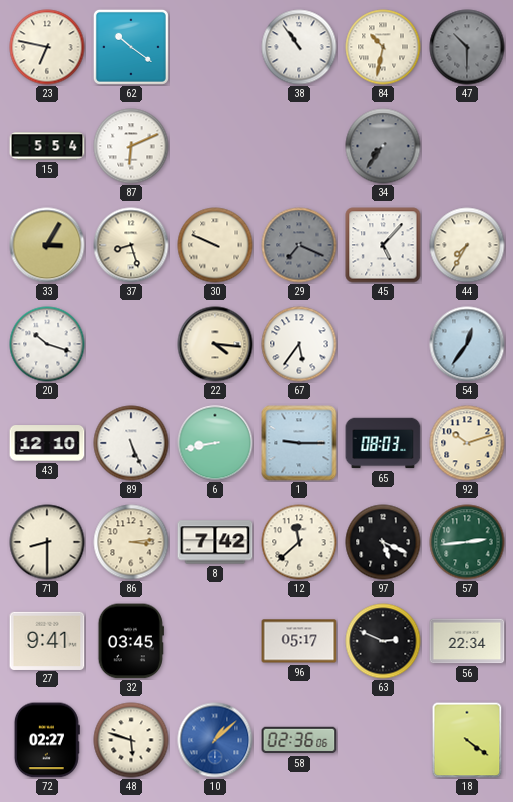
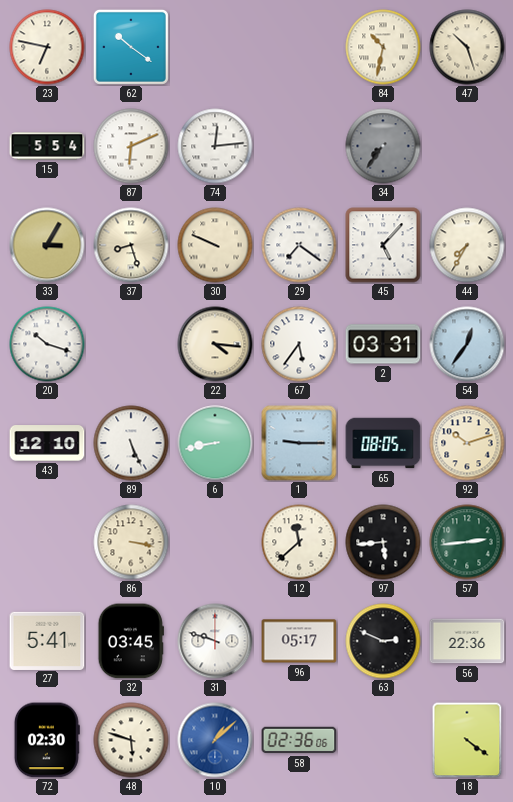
38: 10:54 -> none (299, 47)
47: 10:30 -> 10:27 (467, 47)
47 dial: grey -> cream (467, 47)
74: none -> 12:14 (215, 146)
29: 7:19 -> 7:21 (299, 245)
29 dial: grey -> white (299, 245)
2: none -> 03:31 (383, 344)
65: 08:03 -> 08:05 (383, 443)
71: 8:30 -> none (47, 542)
86: 3:14 -> 3:17 (131, 542)
8: 7:42 -> none (215, 542)
97: 5:19 -> 5:44 (383, 542)
27: 9:41 -> 5:41 (47, 640)
31: none -> 9:48 (215, 641)
56: 22:34 -> 22:36 (467, 641)
72: 02:27 -> 02:30 (47, 740)
